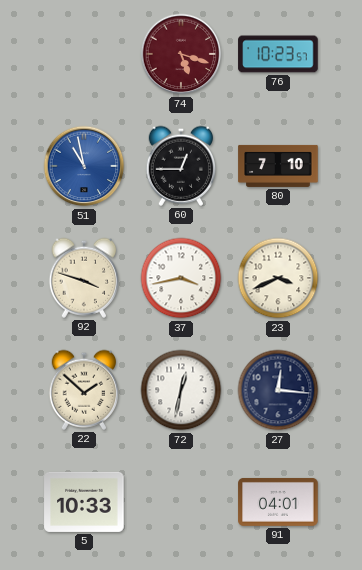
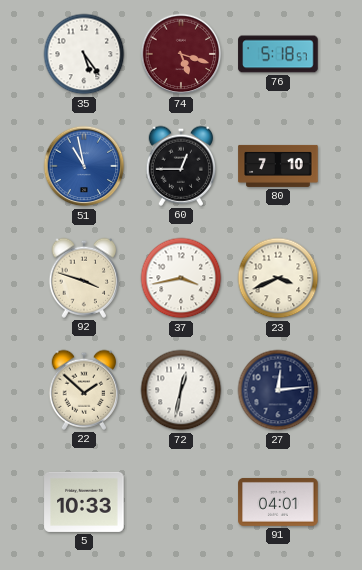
35: none -> 5:24 (84, 54)
76: 10:23 -> 5:18 (278, 54)
27: 12:16 -> 12:14 (278, 390)
